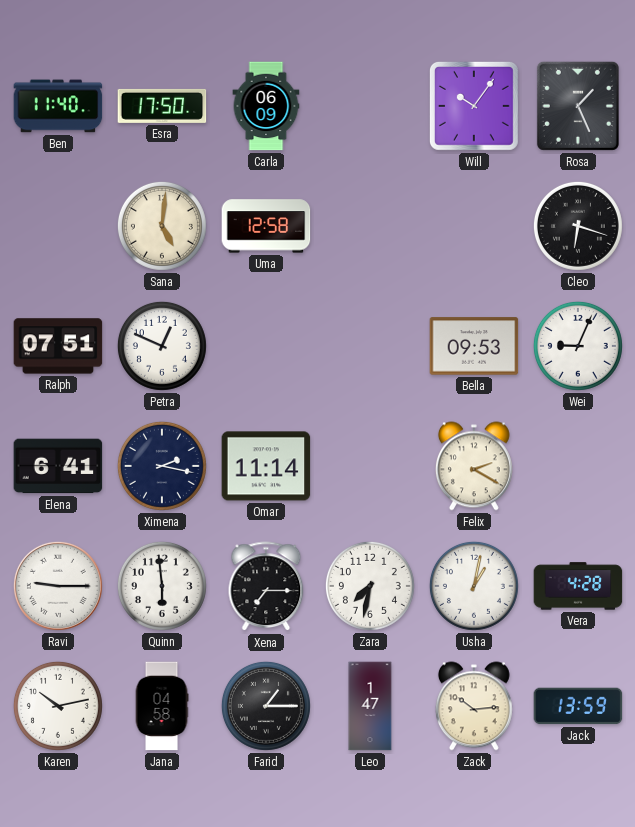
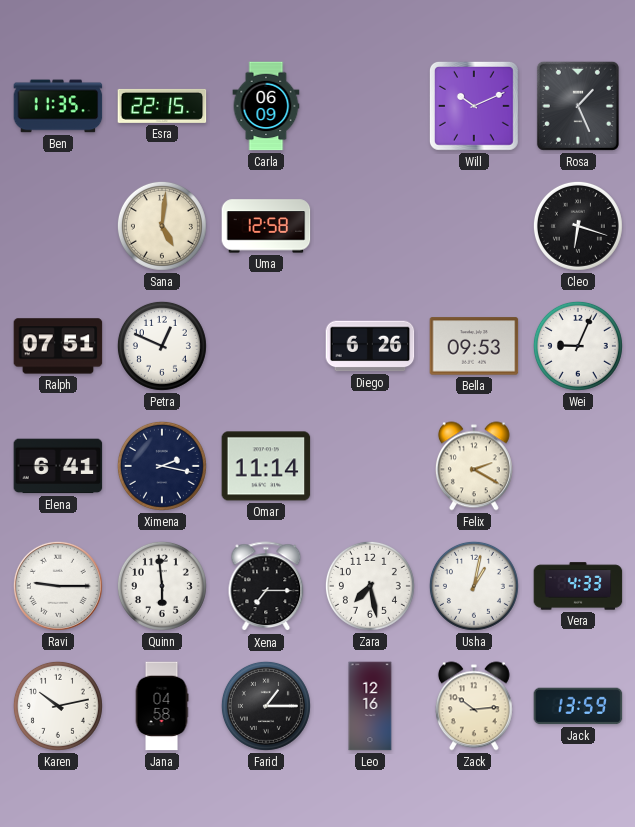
Ben: 11:40 -> 11:35 (58, 106)
Esra: 17:50 -> 22:15 (162, 106)
Will: 10:06 -> 10:11 (474, 106)
Diego: none -> 6:26 (370, 346)
Zara: 7:32 -> 7:28 (370, 586)
Vera: 4:28 -> 4:33 (578, 586)
Leo: 1:47 -> 12:16 (370, 706)
